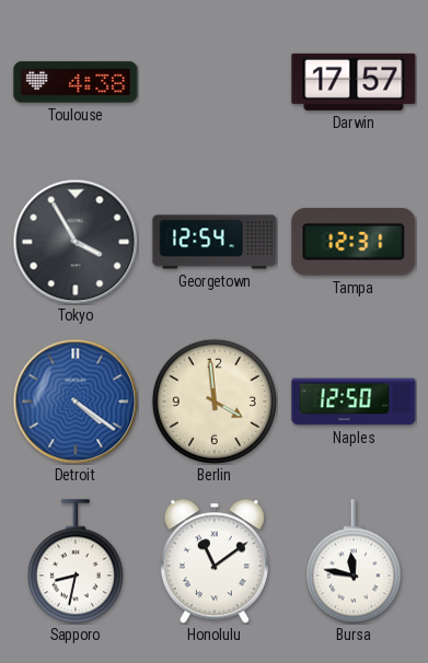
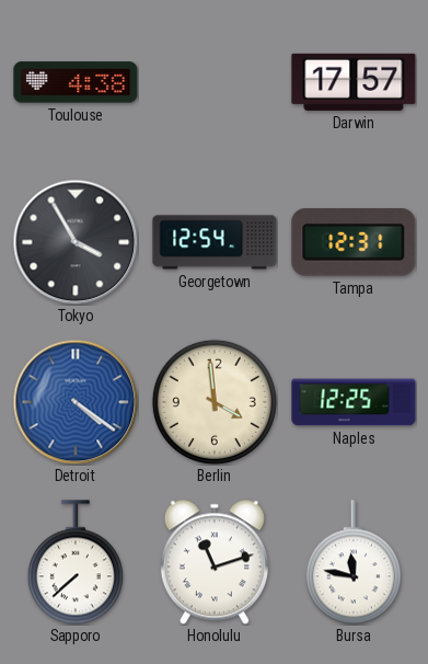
Naples: 12:50 -> 12:25 (354, 402)
Sapporo: 8:32 -> 7:38 (76, 562)
Honolulu: 11:09 -> 11:12 (215, 562)
